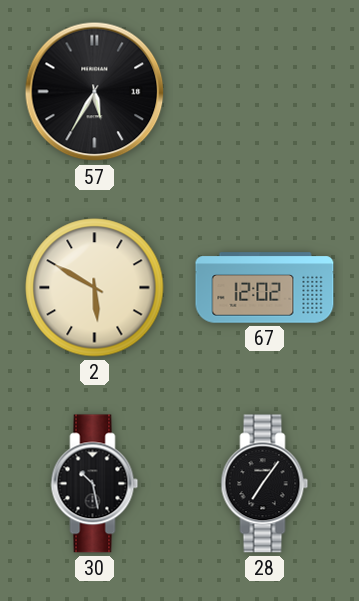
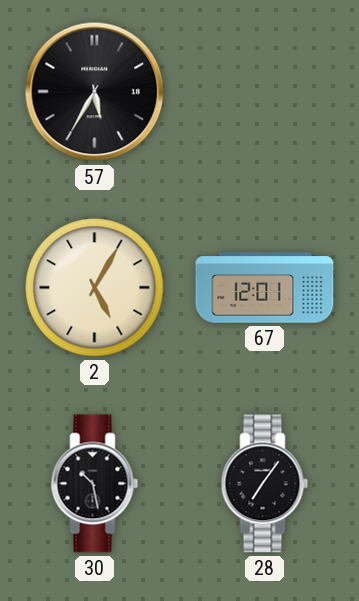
2: 5:50 -> 5:05 (95, 288)
67: 12:02 -> 12:01 (265, 288)
